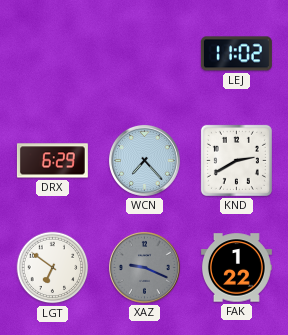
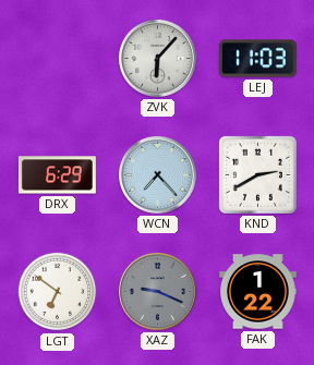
ZVK: none -> 6:07 (157, 58)
LEJ: 11:02 -> 11:03 (257, 59)
